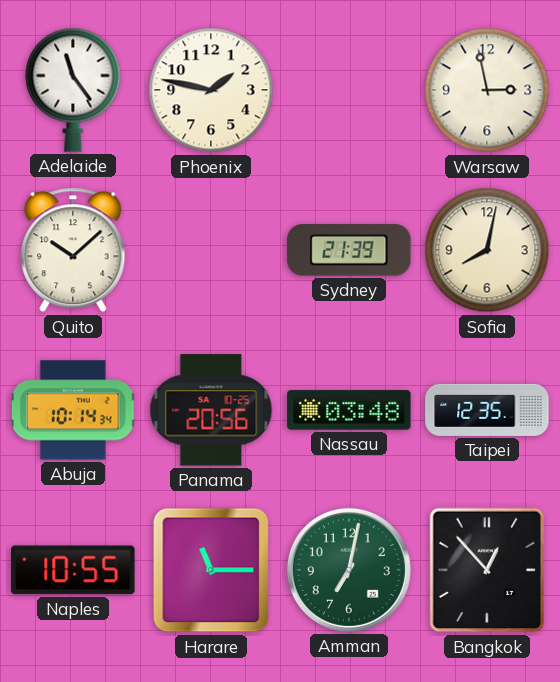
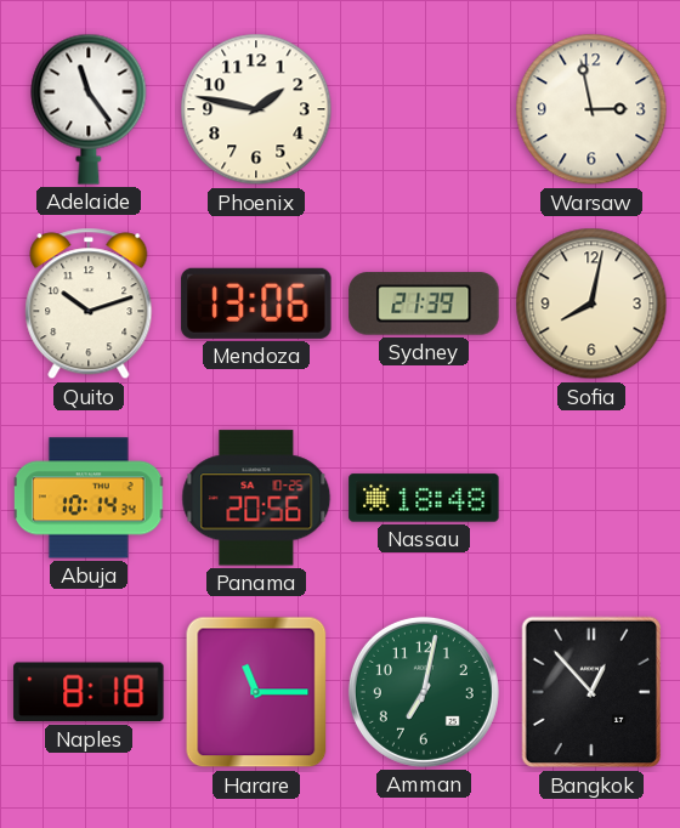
Quito: 10:08 -> 10:12 (89, 304)
Mendoza: none -> 13:06 (256, 304)
Nassau: 03:48 -> 18:48 (424, 498)
Taipei: 12:35 -> none (487, 410)
Naples: 10:55 -> 8:18 (89, 692)
